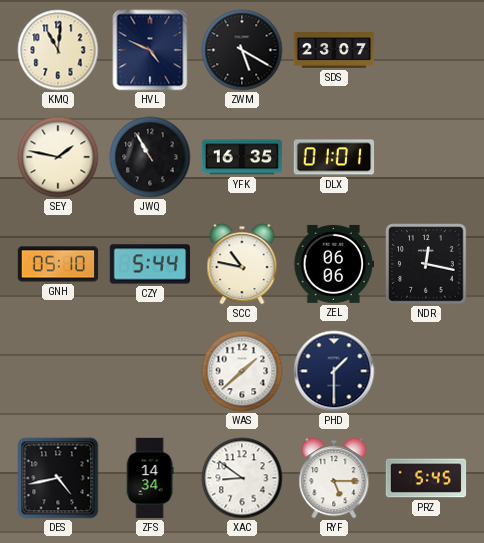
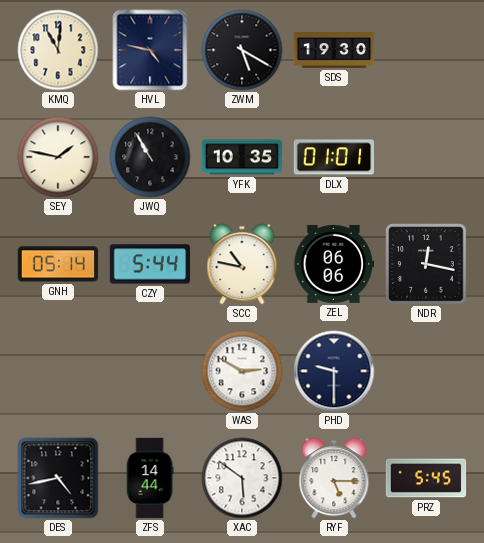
HVL: 4:49 -> 4:47 (150, 50)
SDS: 23:07 -> 19:30 (334, 51)
YFK: 16:35 -> 10:35 (242, 157)
GNH: 05:10 -> 05:14 (58, 264)
WAS: 1:38 -> 2:50 (242, 371)
PHD: 1:30 -> 9:30 (334, 371)
ZFS: 14:34 -> 14:44 (150, 478)
XAC: 8:51 -> 5:51 (242, 478)
